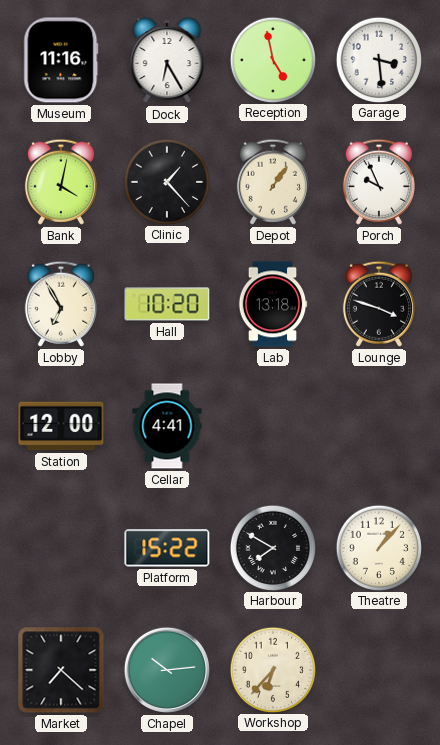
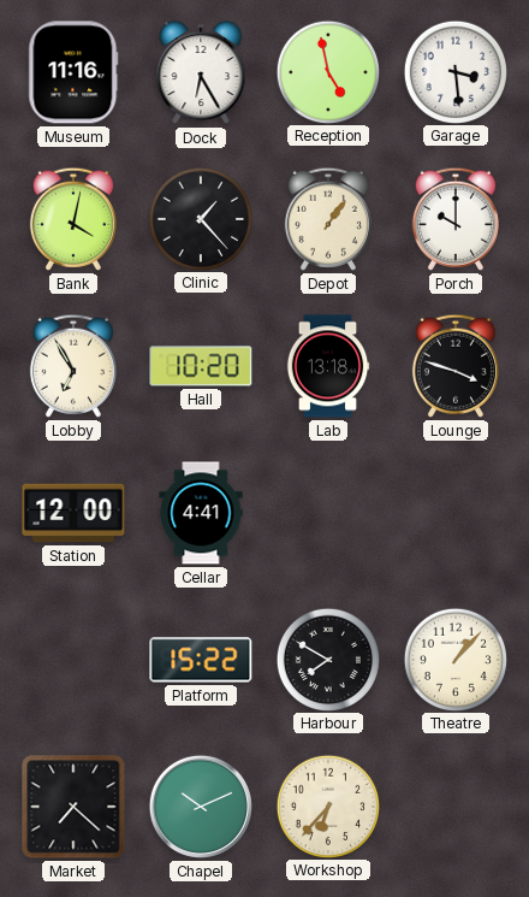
Porch: 9:56 -> 10:00 (456, 219)
Chapel: 10:14 -> 10:11 (201, 807)
